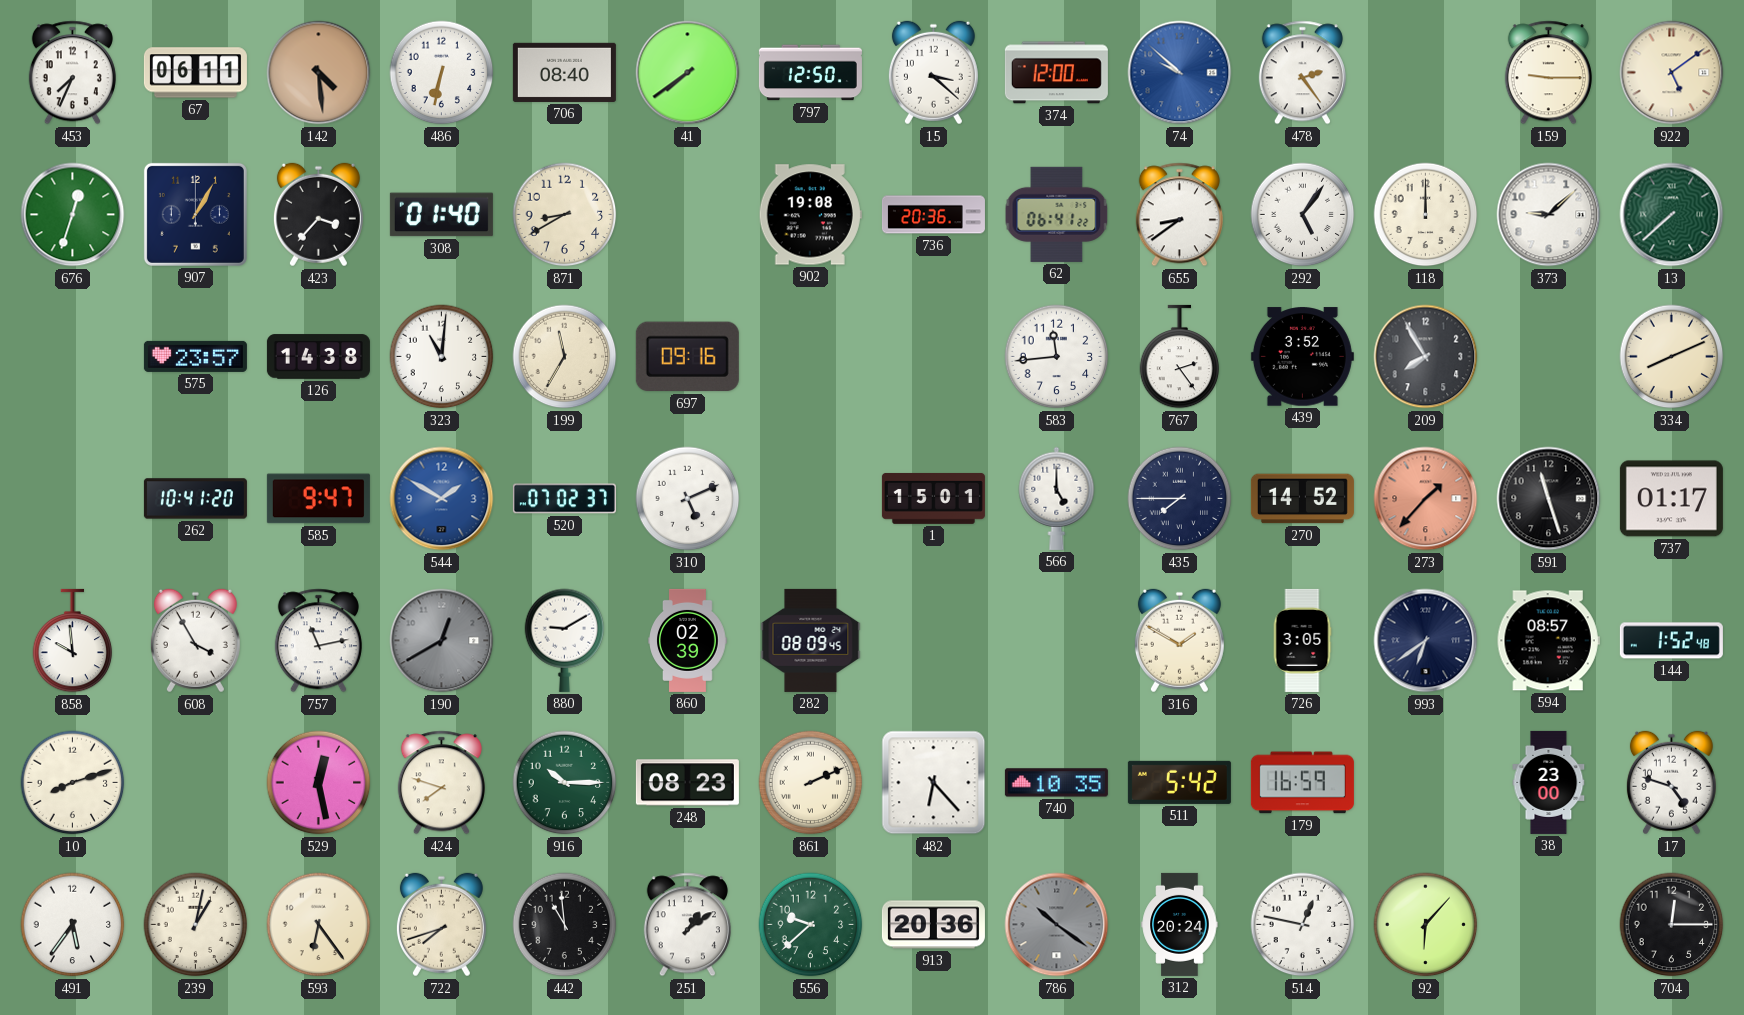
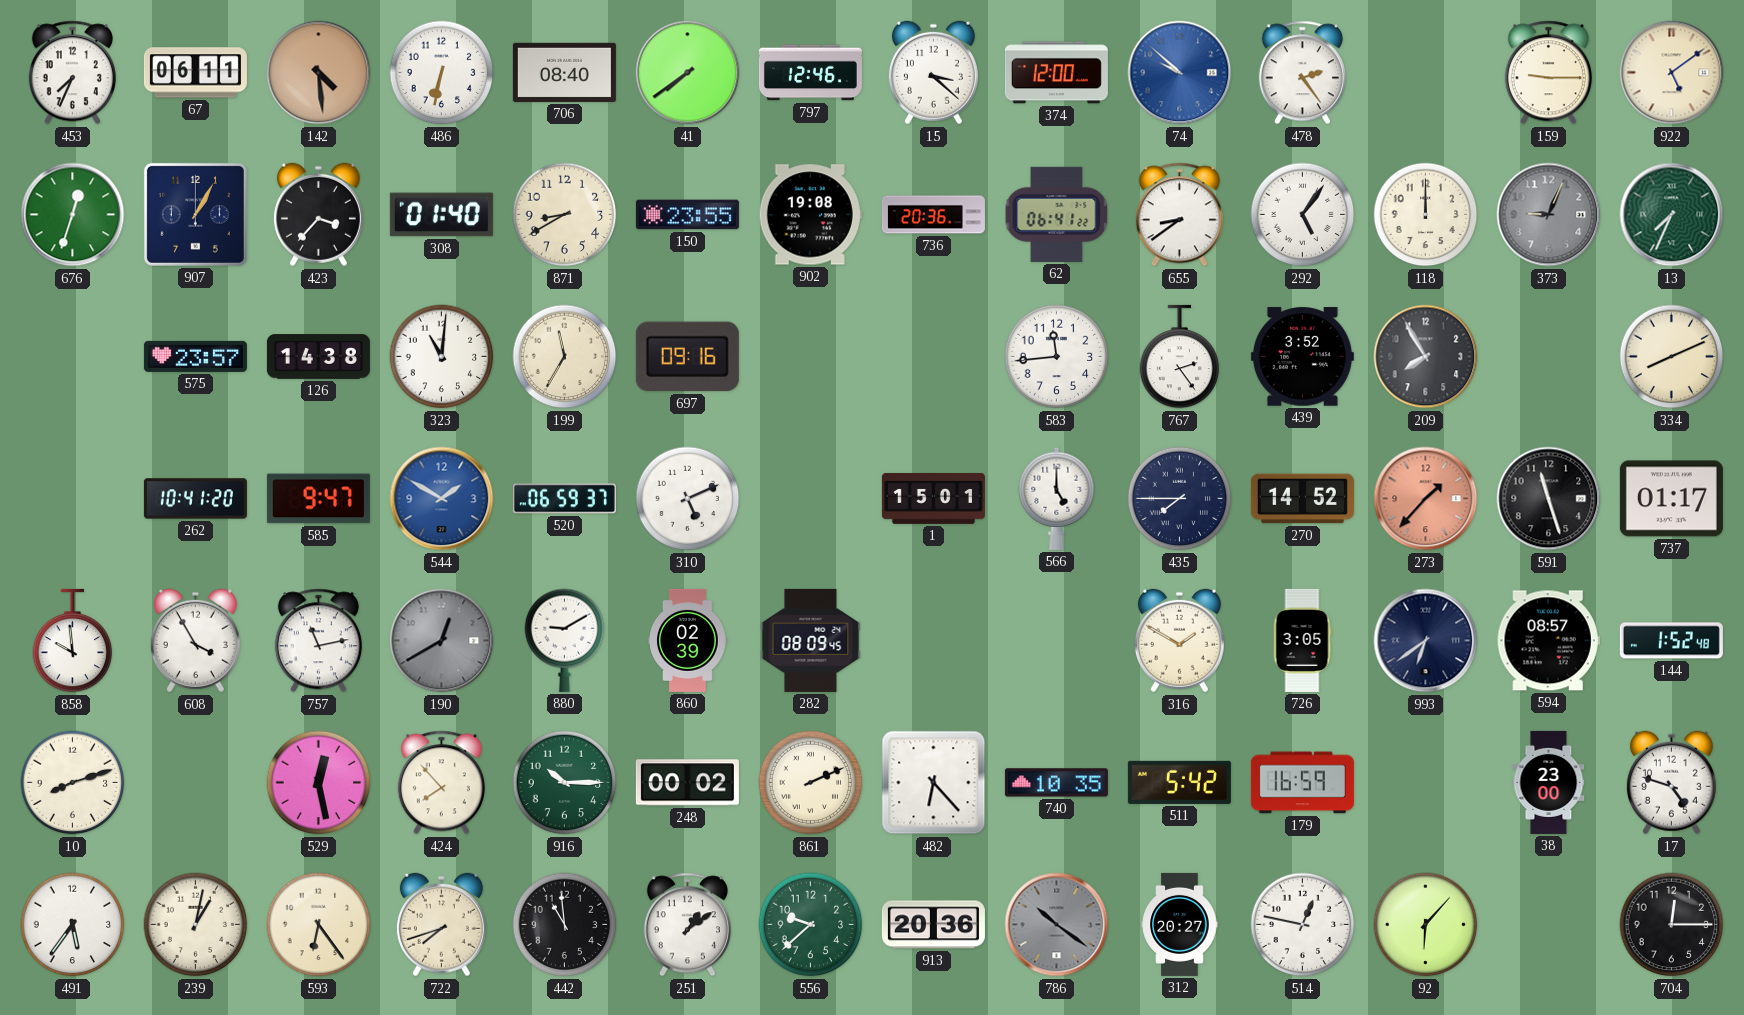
797: 12:50 -> 12:46 (810, 73)
150: none -> 23:55 (687, 215)
373: 9:08 -> 9:04 (1549, 215)
373 dial: white -> grey (1549, 215)
13: 7:38 -> 7:34 (1672, 215)
520: 07:02 -> 06:59 (564, 499)
424: 7:48 -> 7:53 (441, 783)
248: 08:23 -> 00:02 (687, 783)
312: 20:24 -> 20:27 (1180, 924)
